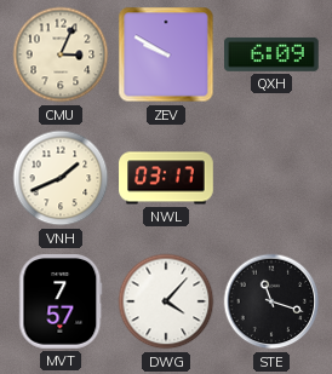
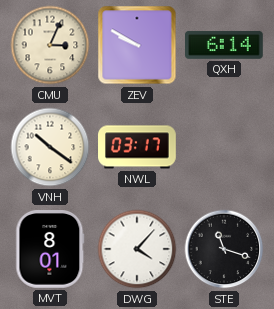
QXH: 6:09 -> 6:14 (225, 45)
VNH: 1:41 -> 10:21 (50, 147)
MVT: 7:57 -> 8:01 (50, 250)
